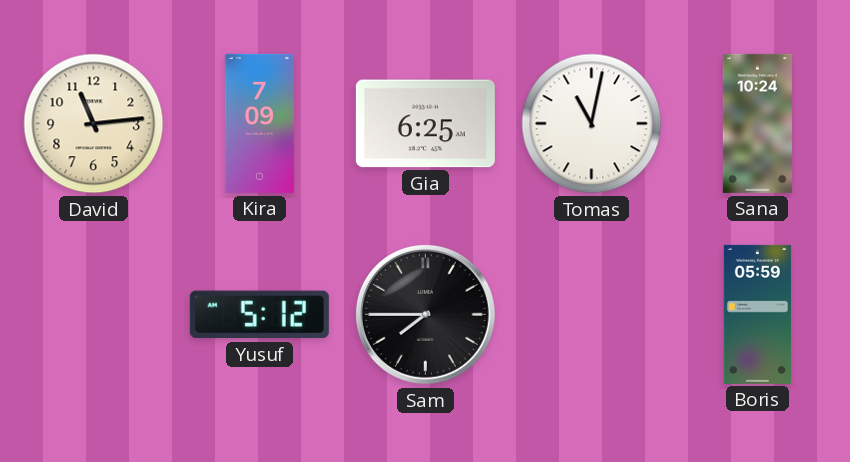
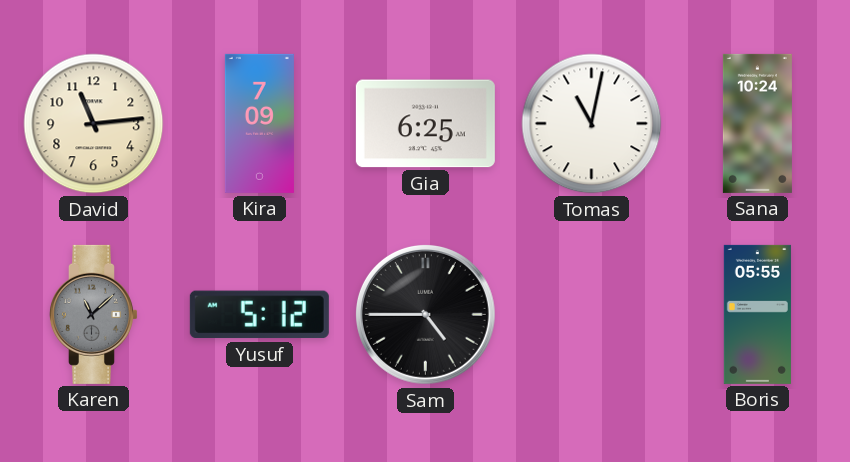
Karen: none -> 11:08 (93, 314)
Sam: 7:45 -> 4:45 (425, 314)
Boris: 05:59 -> 05:55 (757, 314)
